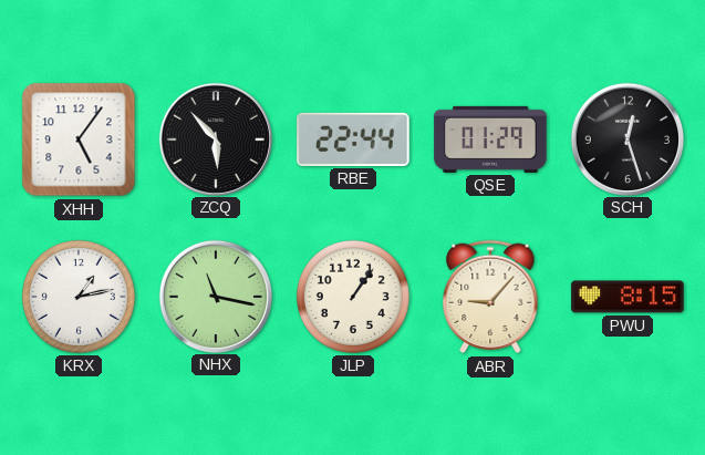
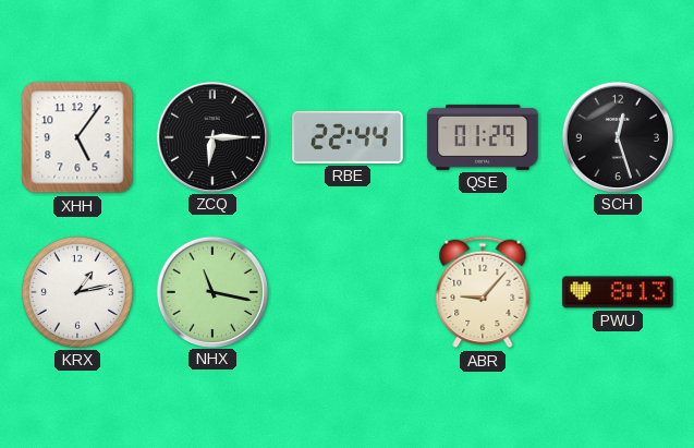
ZCQ: 5:53 -> 6:15 (211, 136)
JLP: 1:06 -> none (353, 297)
PWU: 8:15 -> 8:13 (618, 292)
